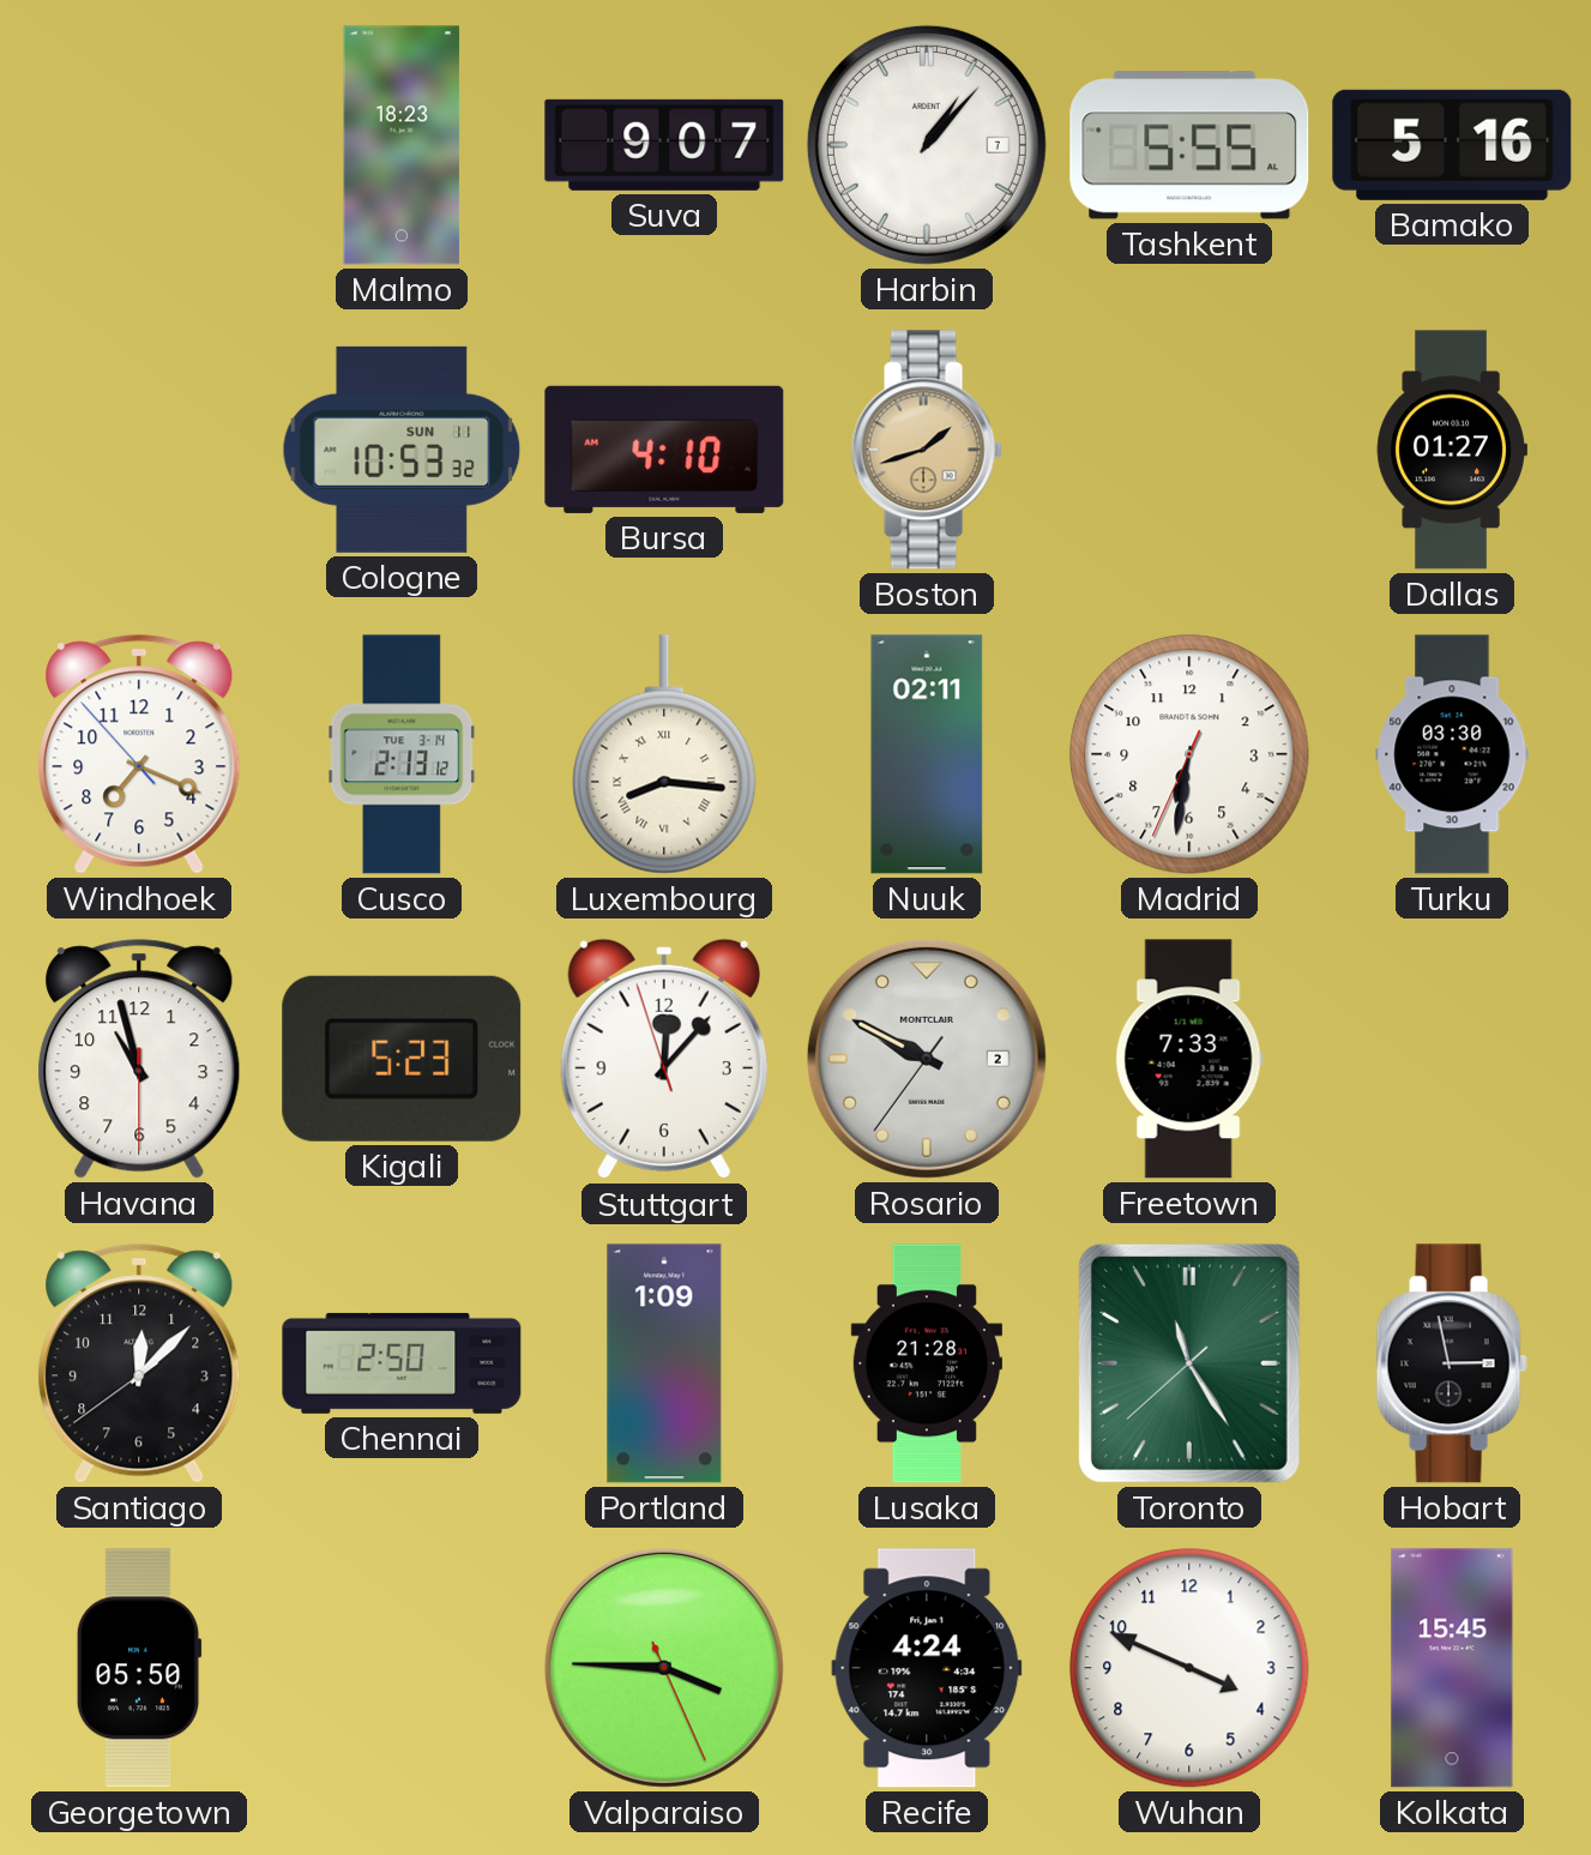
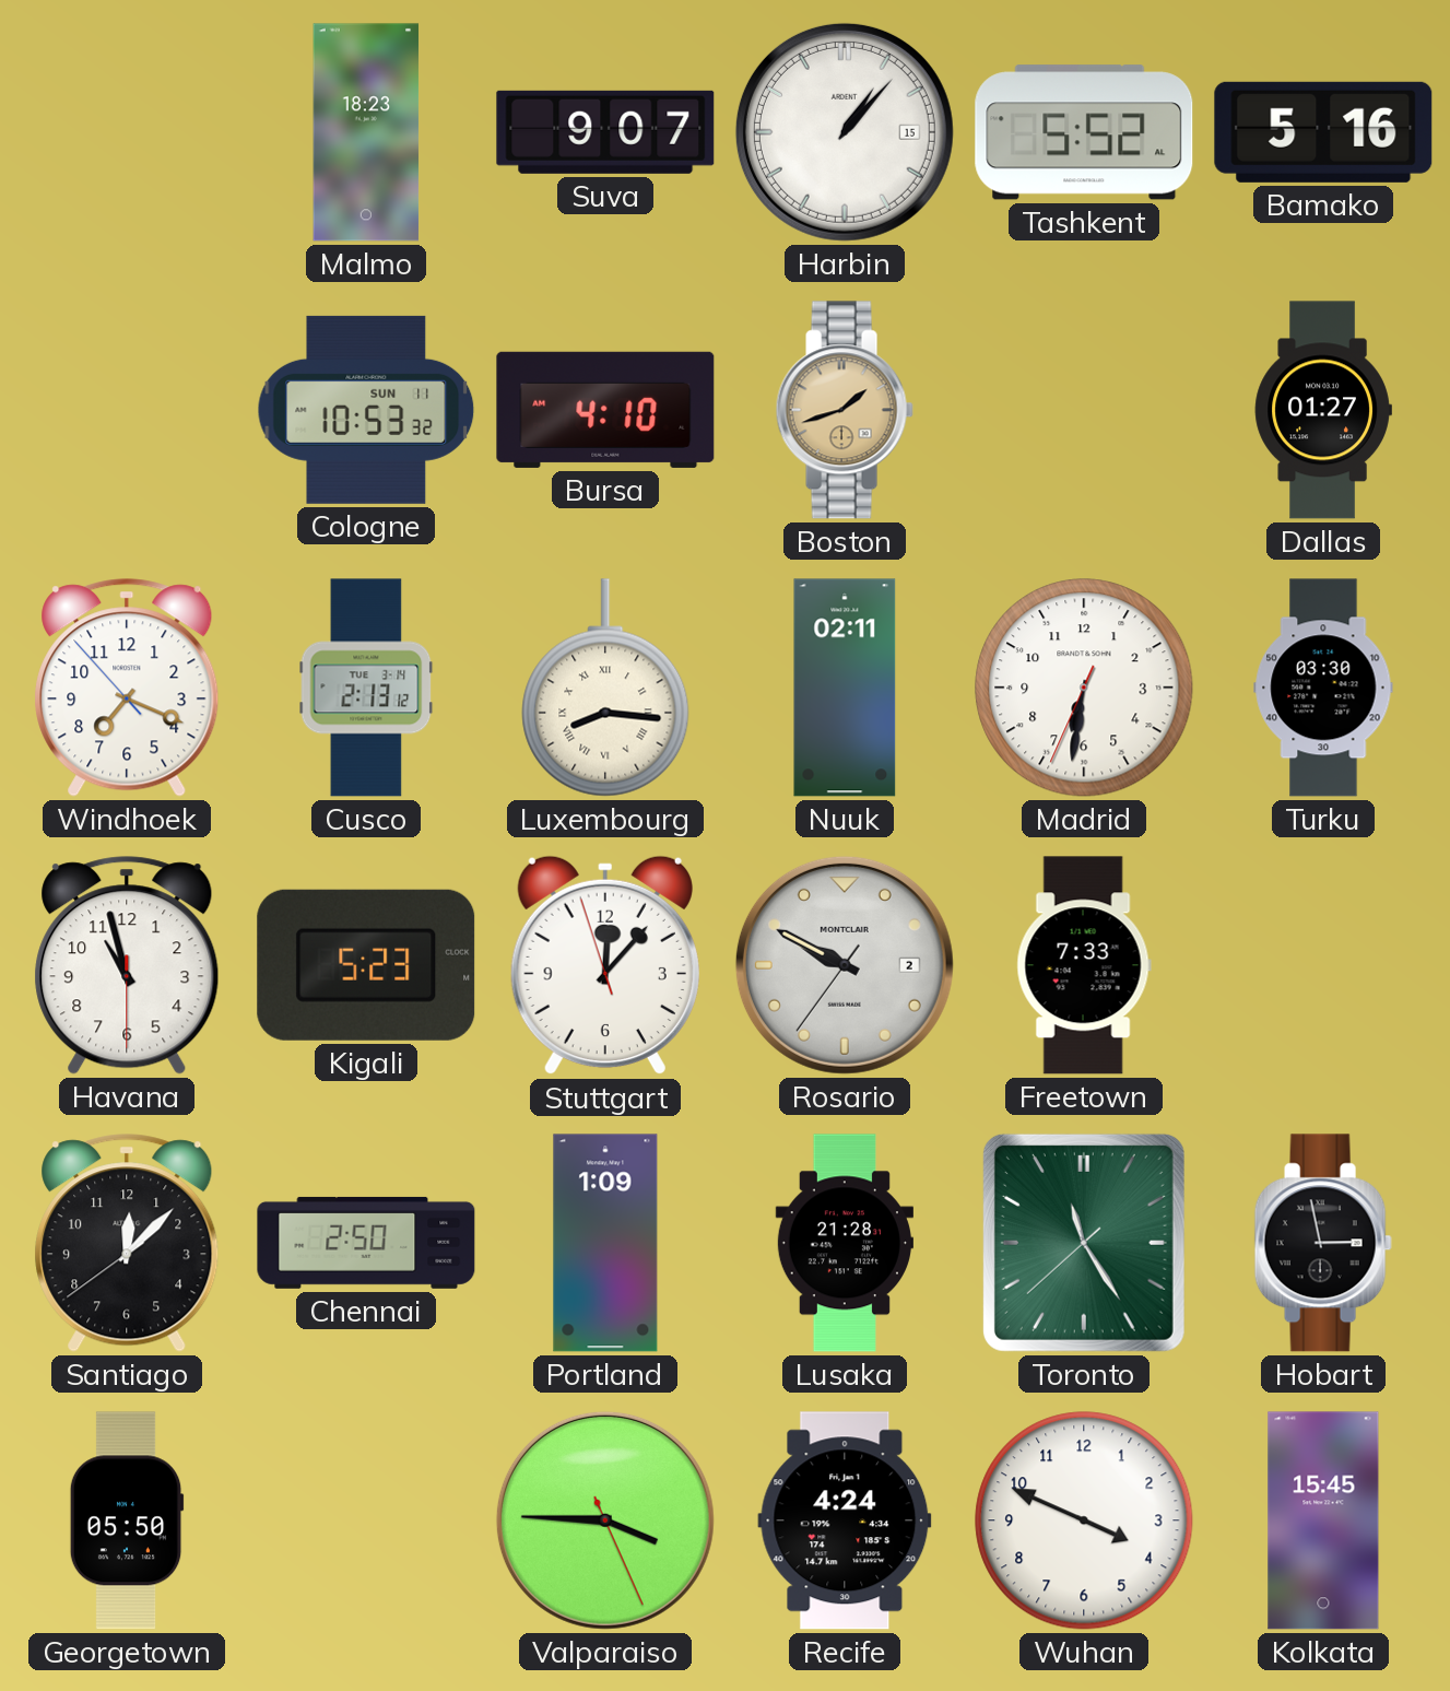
Harbin date: 7 -> 15 (845, 132)
Tashkent: 5:55 -> 5:52 (1084, 132)
